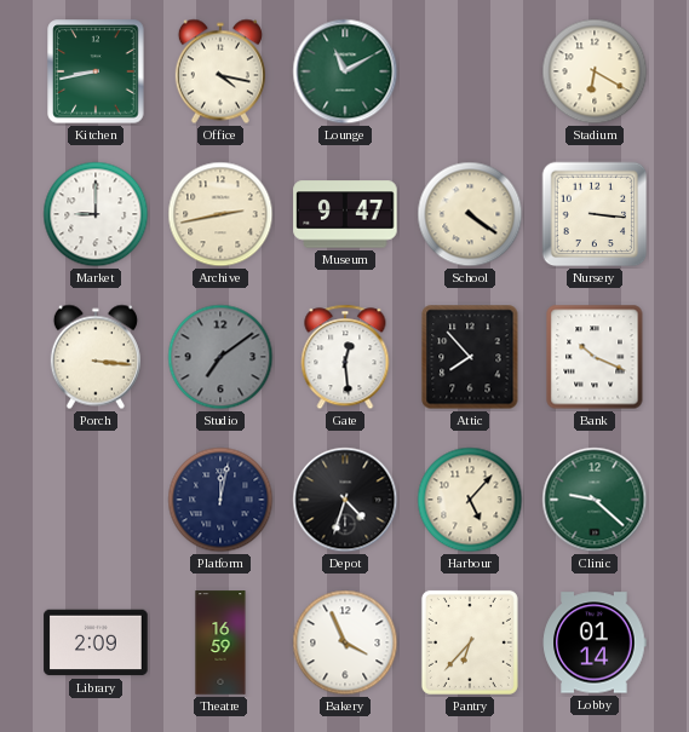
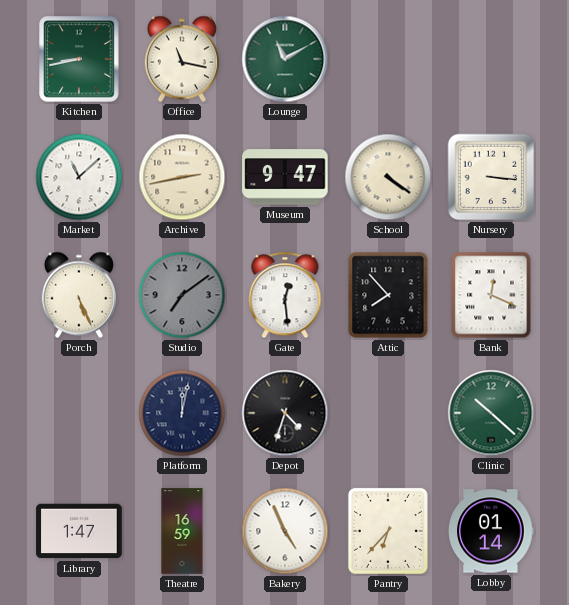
Office: 4:17 -> 11:17 (182, 59)
Stadium: 6:20 -> none (595, 71)
Market: 9:00 -> 11:08 (79, 177)
Porch: 3:16 -> 5:26 (79, 295)
Bank: 10:19 -> 12:19 (491, 295)
Harbour: 5:07 -> none (470, 500)
Clinic: 9:22 -> 10:22 (491, 413)
Library: 2:09 -> 1:47 (79, 531)
Bakery: 3:56 -> 4:56 (285, 531)
